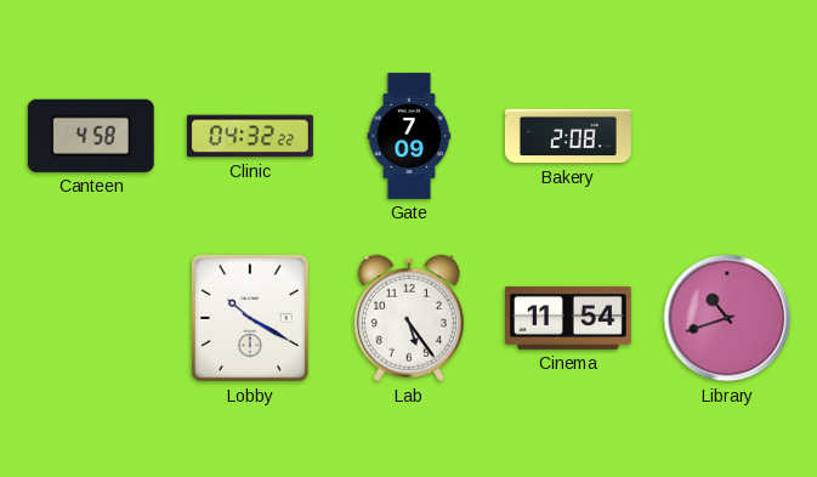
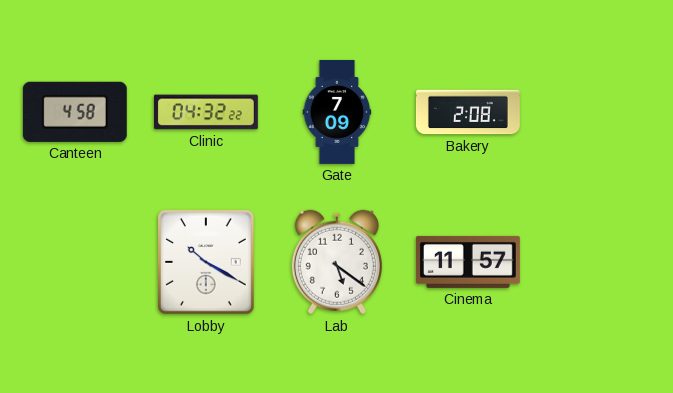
Lab: 5:24 -> 5:21 (337, 262)
Cinema: 11:54 -> 11:57 (468, 262)
Library: 10:42 -> none (727, 318)
